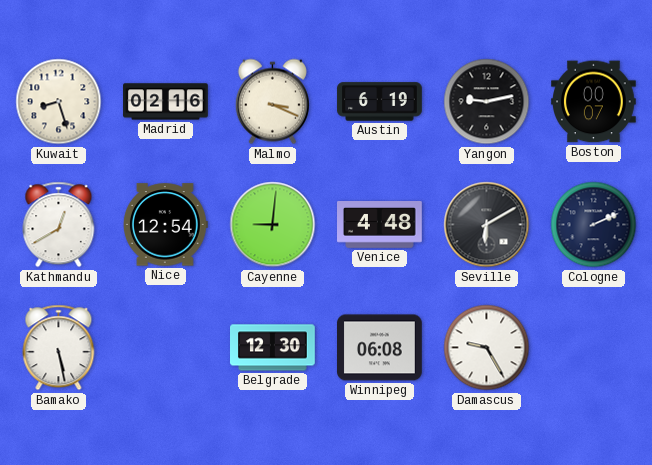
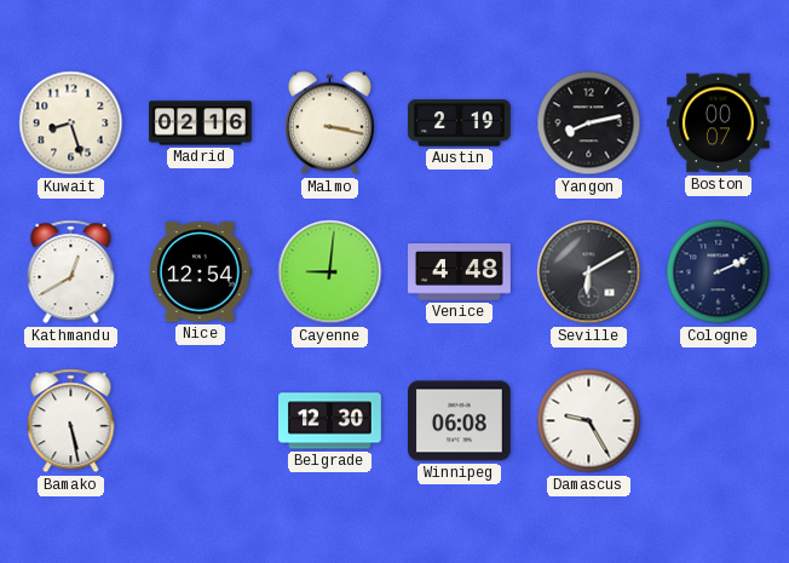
Malmo: 3:19 -> 3:17 (329, 123)
Austin: 6:19 -> 2:19 (460, 123)
Yangon: 9:13 -> 8:13 (589, 123)
